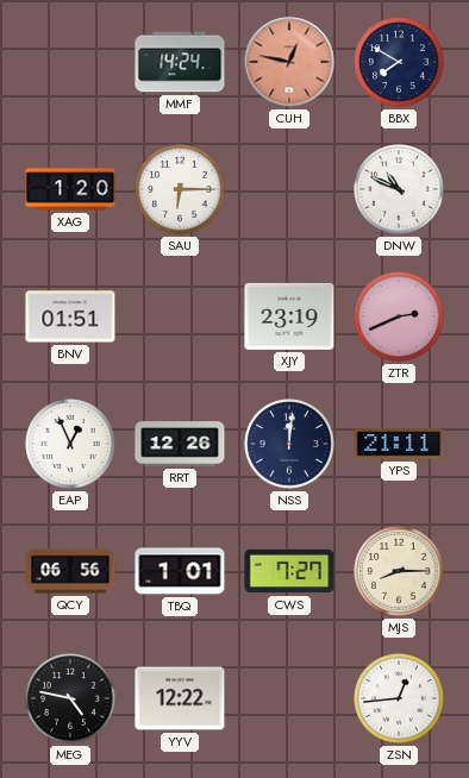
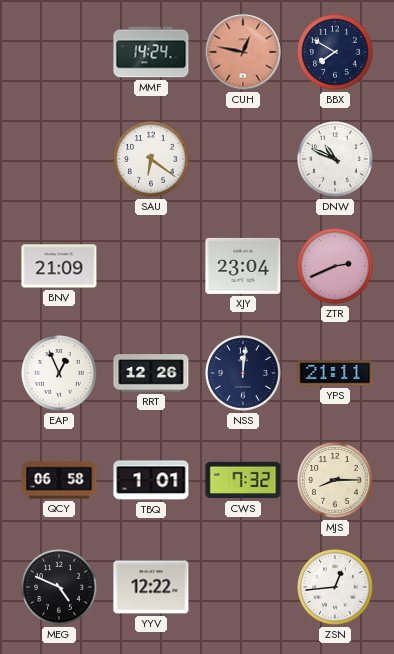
XAG: 1:20 -> none (70, 189)
SAU: 6:15 -> 6:21 (151, 159)
BNV: 01:51 -> 21:09 (59, 266)
XJY: 23:19 -> 23:04 (243, 266)
QCY: 06:56 -> 06:58 (59, 480)
CWS: 7:27 -> 7:32 (243, 480)
MEG: 4:47 -> 4:49 (59, 587)
